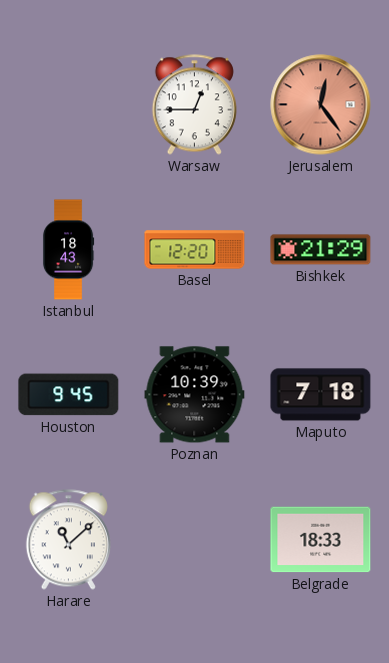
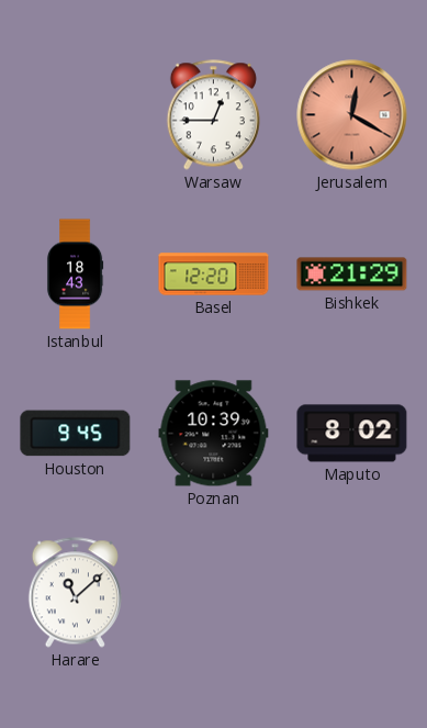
Jerusalem: 12:24 -> 12:20 (352, 115)
Maputo: 7:18 -> 8:02 (352, 434)
Belgrade: 18:33 -> none (321, 540)
